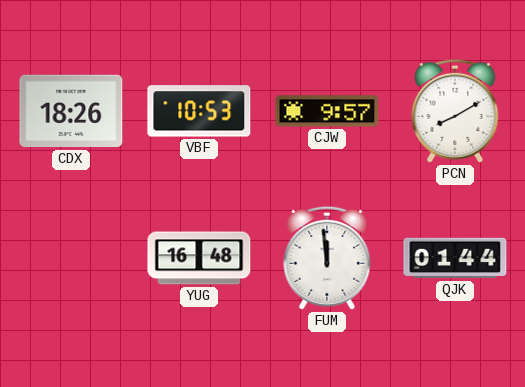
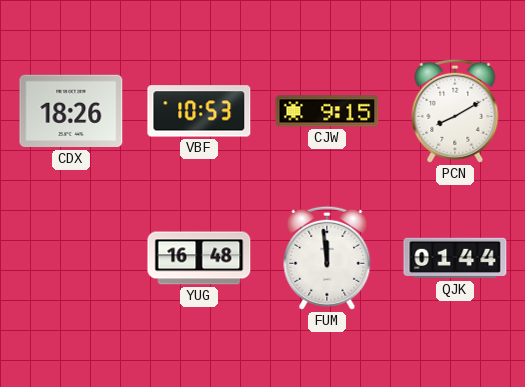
CJW: 9:57 -> 9:15 (327, 111)
